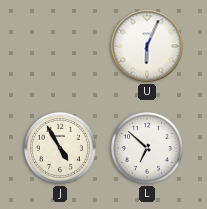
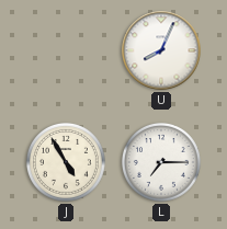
U: 6:04 -> 8:04 (161, 50)
L: 6:52 -> 7:15 (161, 162)
